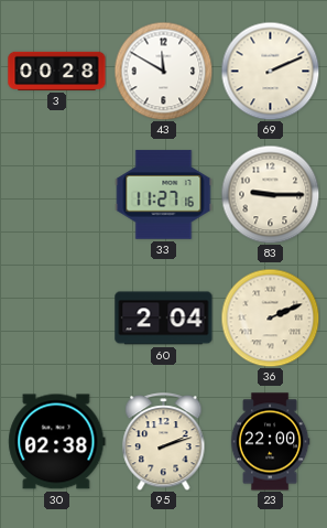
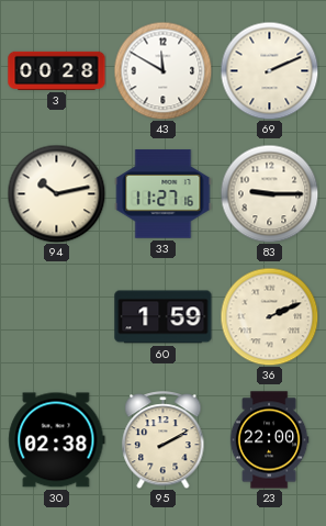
94: none -> 10:13 (56, 193)
60: 2:04 -> 1:59 (164, 317)
95: 2:12 -> 2:10 (164, 440)
